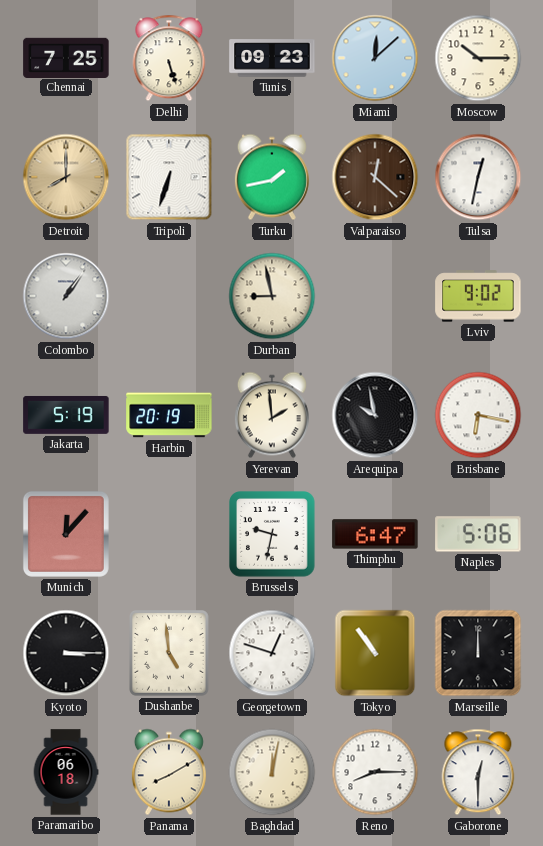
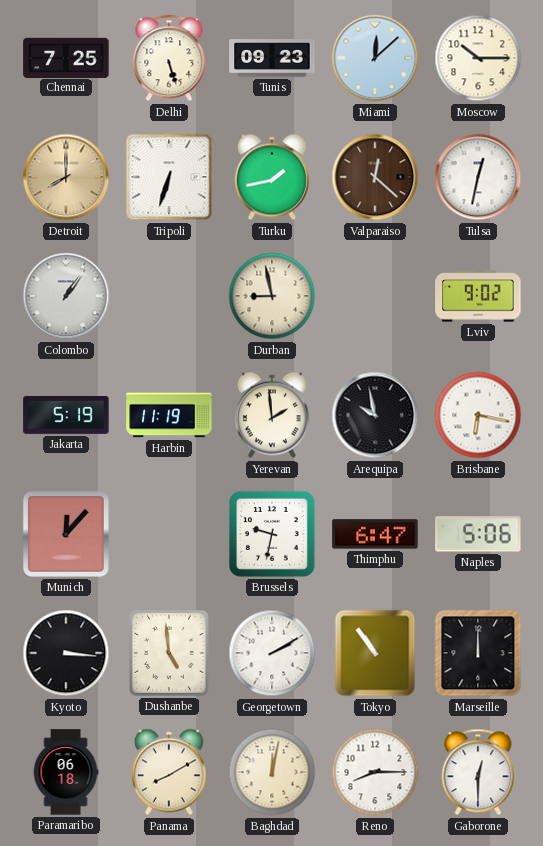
Harbin: 20:19 -> 11:19 (169, 415)
Kyoto: 3:15 -> 3:16 (66, 653)
Georgetown: 12:48 -> 2:10 (272, 653)
